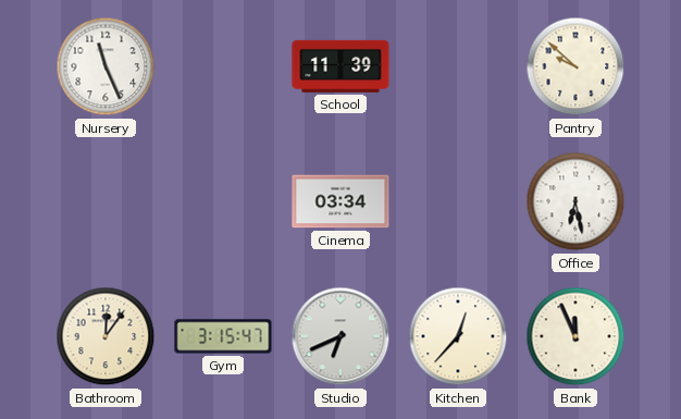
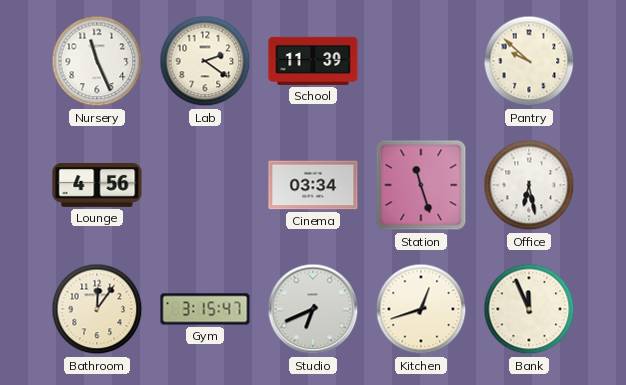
Lab: none -> 2:21 (205, 61)
Lounge: none -> 4:56 (97, 186)
Station: none -> 11:27 (421, 185)
Kitchen: 12:37 -> 12:42 (421, 309)
